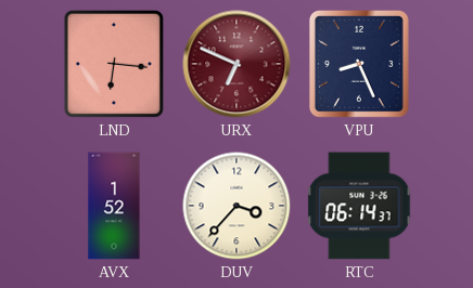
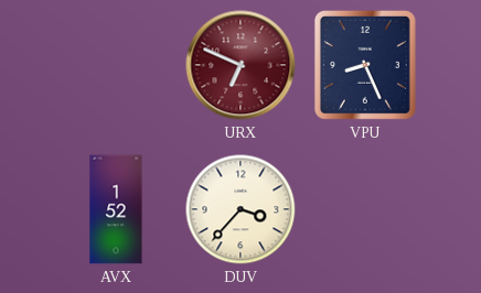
LND: 6:16 -> none (114, 64)
RTC: 06:14 -> none (359, 206)
